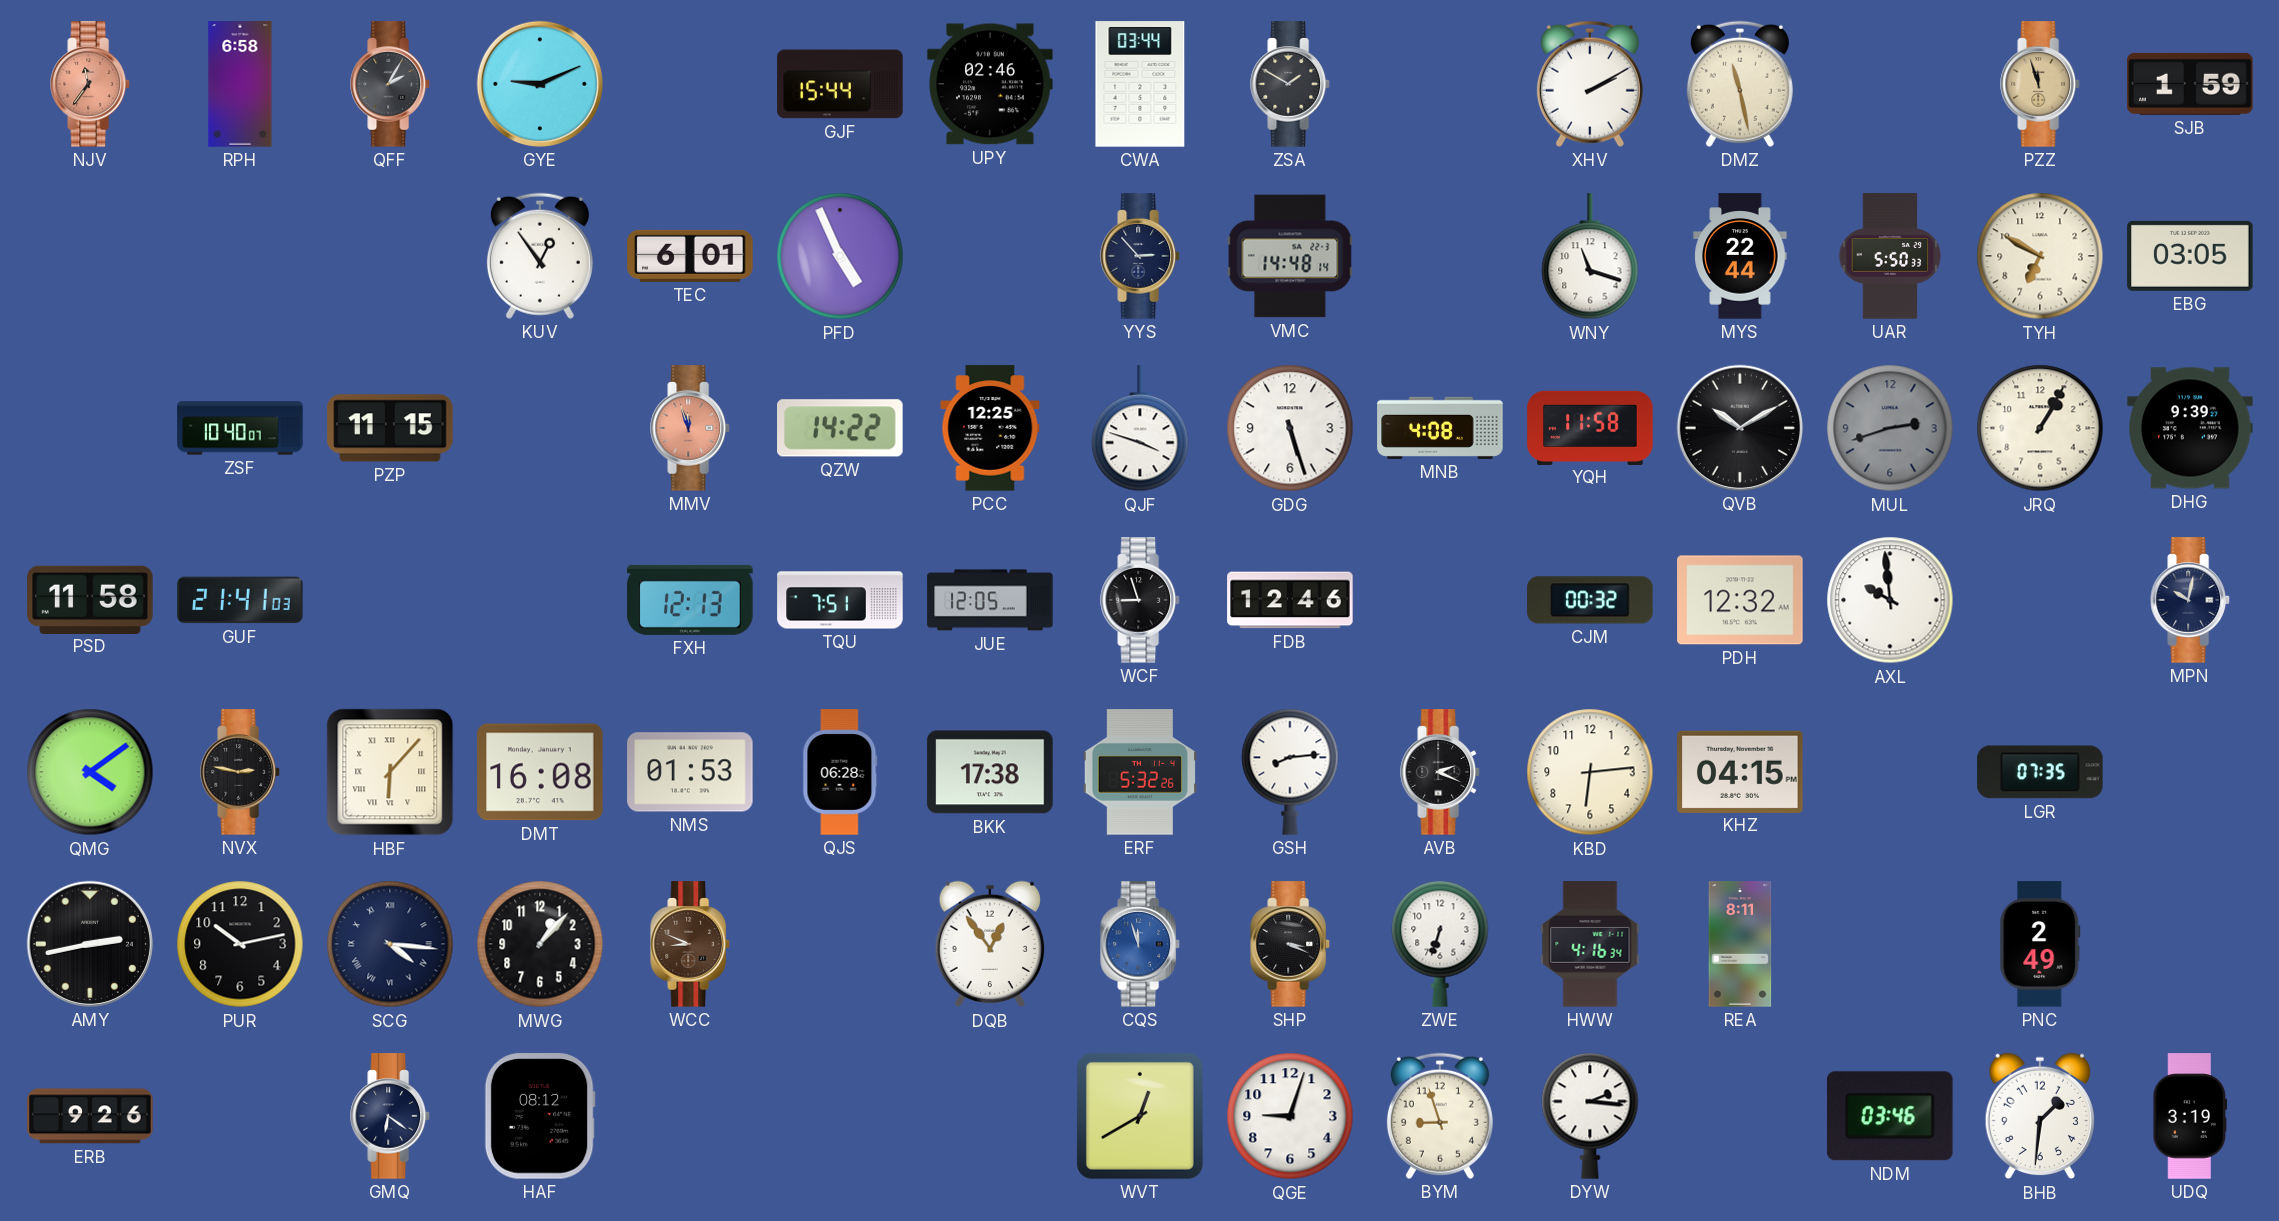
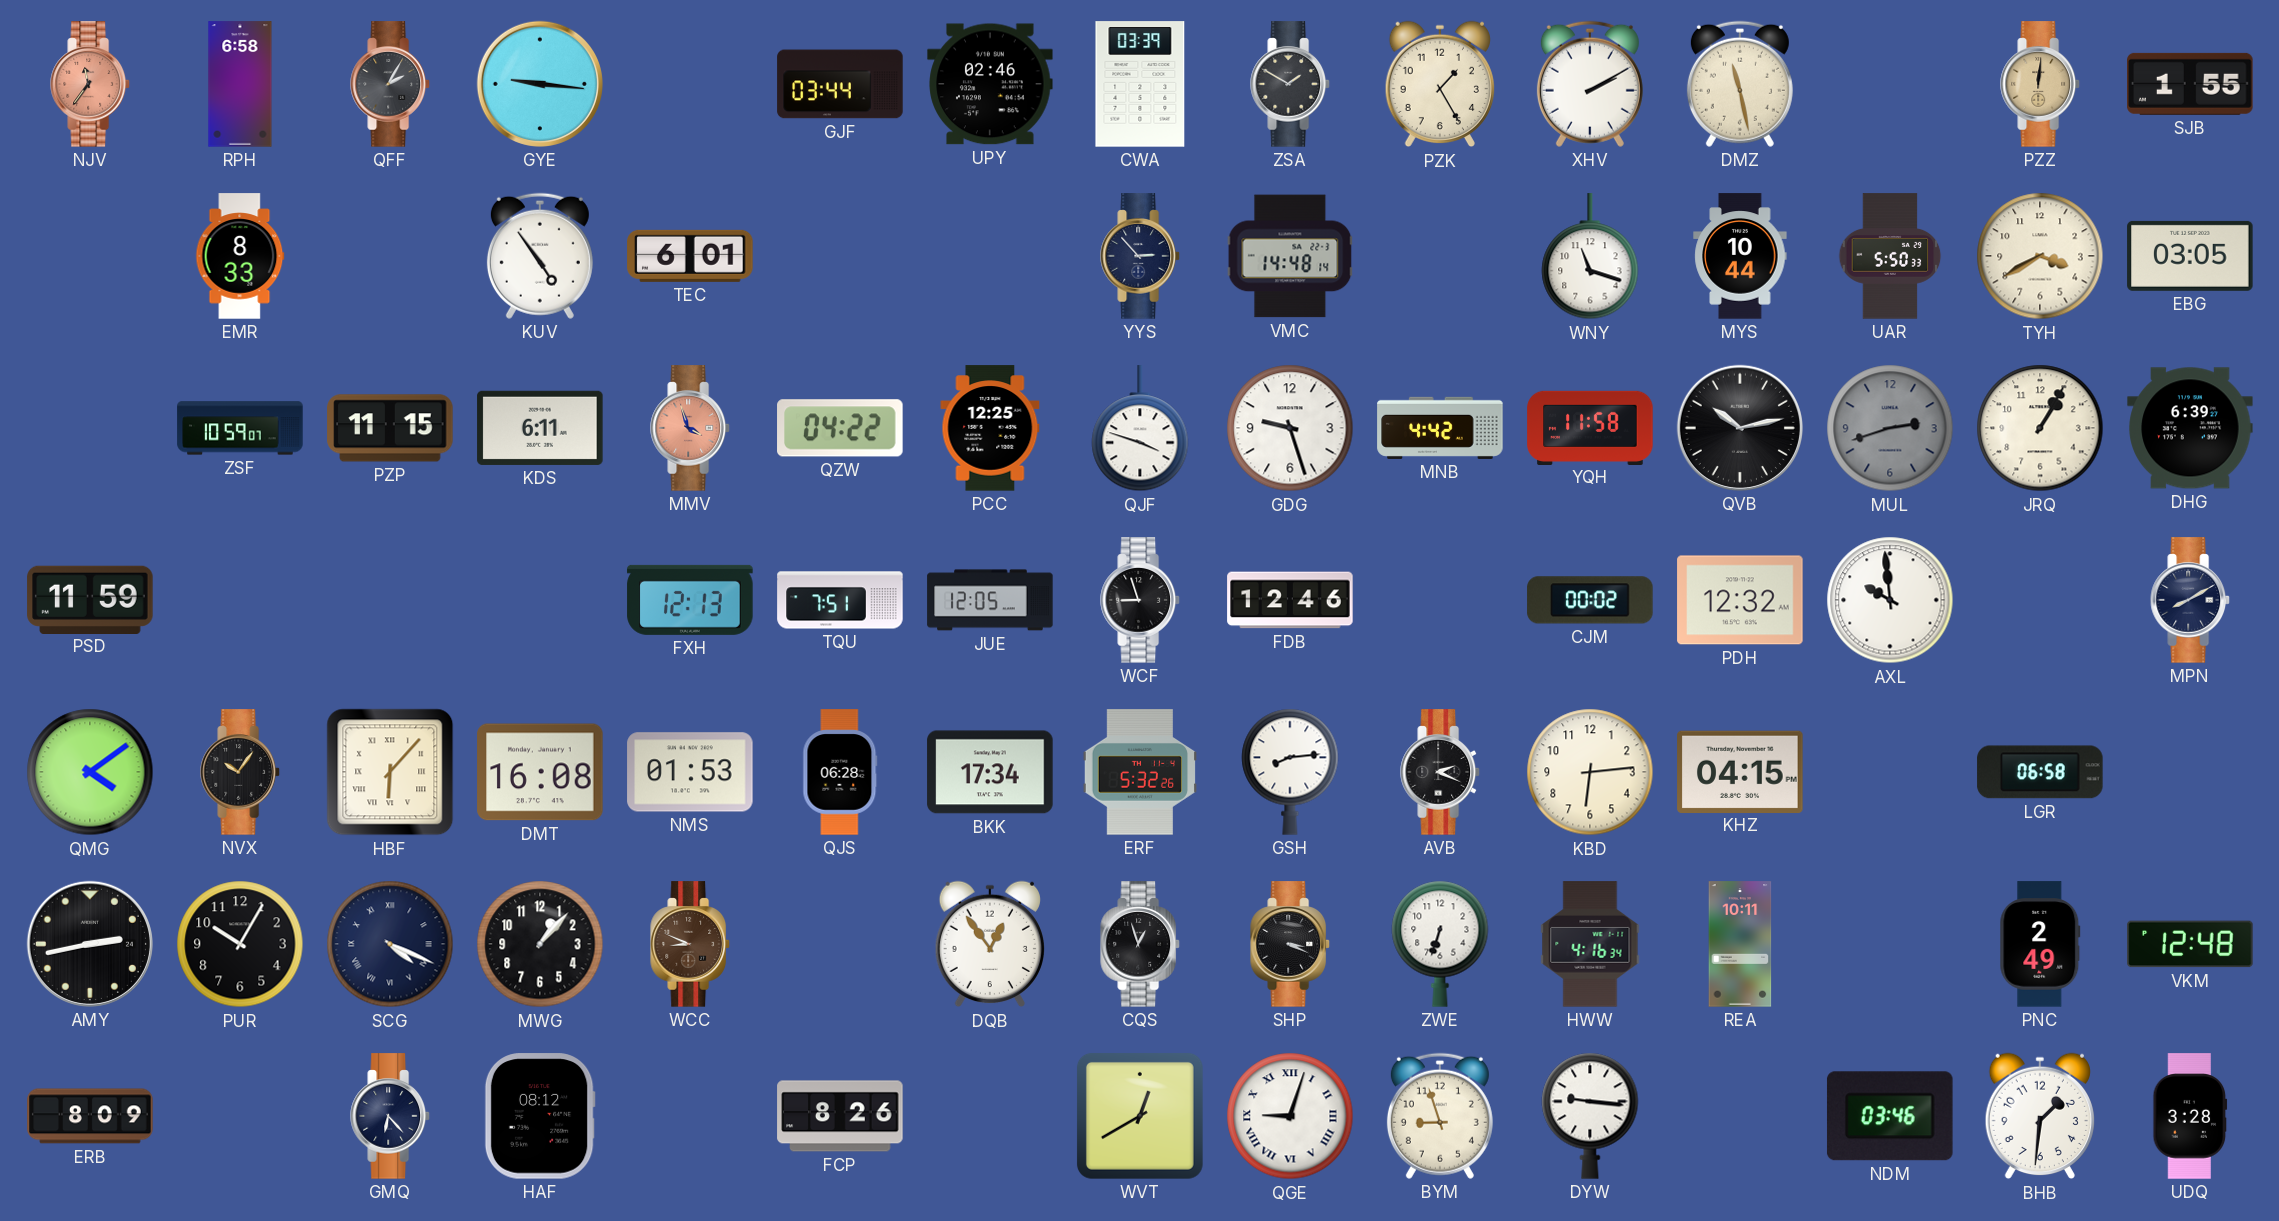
GYE: 9:11 -> 9:16 (540, 84)
GJF: 15:44 -> 03:44 (840, 84)
CWA: 03:44 -> 03:39 (1140, 84)
PZK: none -> 1:25 (1439, 84)
PZZ: 11:57 -> 12:01 (2040, 84)
SJB: 1:59 -> 1:55 (2190, 84)
EMR: none -> 8:33 (240, 256)
KUV: 12:54 -> 4:54 (540, 256)
PFD: 4:56 -> none (840, 256)
MYS: 22:44 -> 10:44 (1740, 256)
TYH: 6:50 -> 3:40 (2040, 256)
ZSF: 10:40 -> 10:59 (240, 428)
KDS: none -> 6:11 (540, 428)
MMV: 11:57 -> 3:57 (690, 428)
QZW: 14:22 -> 04:22 (840, 428)
GDG: 5:27 -> 9:27 (1290, 428)
MNB: 4:08 -> 4:42 (1440, 428)
QVB: 10:10 -> 10:13 (1740, 428)
DHG: 9:39 -> 6:39 (2190, 428)
PSD: 11:58 -> 11:59 (90, 599)
GUF: 21:41 -> none (240, 600)
CJM: 00:32 -> 00:02 (1590, 600)
MPN: 10:02 -> 8:10 (2190, 600)
NVX: 2:47 -> 10:06 (240, 772)
BKK: 17:38 -> 17:34 (990, 772)
LGR: 07:35 -> 06:58 (2040, 772)
PUR: 10:13 -> 10:05 (240, 944)
SCG: 4:16 -> 4:19 (390, 944)
CQS: 11:57 -> 12:57 (1140, 944)
CQS dial: blue -> black (1140, 944)
REA: 8:11 -> 10:11 (1740, 944)
VKM: none -> 12:48 (2190, 944)
ERB: 9:26 -> 8:09 (90, 1116)
GMQ: 6:21 -> 6:23 (390, 1116)
FCP: none -> 8:26 (840, 1116)
QGE numerals: Arabic -> Roman (1290, 1116)
DYW: 2:16 -> 9:16 (1590, 1116)
UDQ: 3:19 -> 3:28 (2190, 1116)
